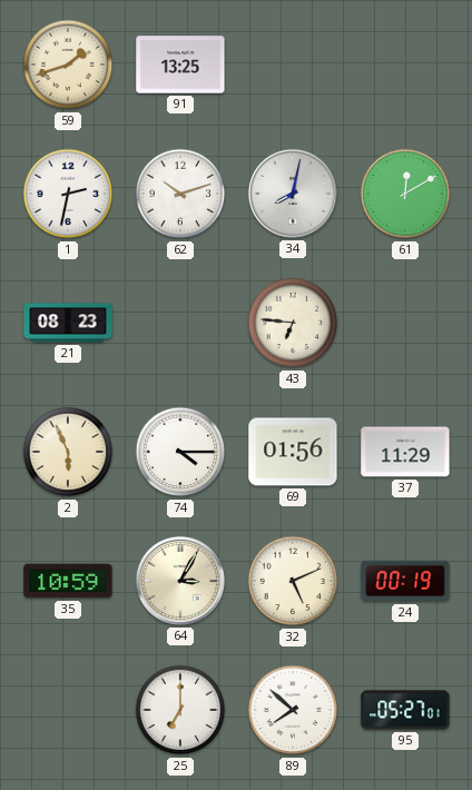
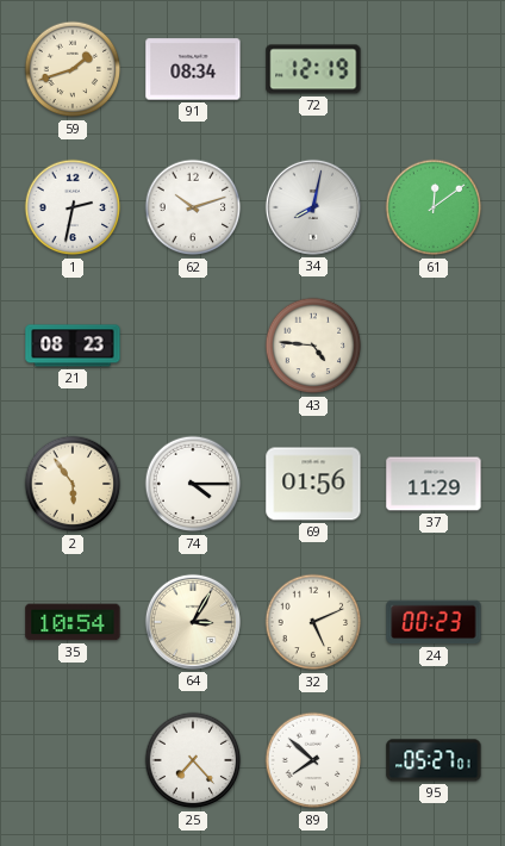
91: 13:25 -> 08:34 (193, 69)
72: none -> 12:19 (313, 69)
61: 12:10 -> 12:09 (434, 207)
43: 6:46 -> 4:46 (313, 346)
2: 5:56 -> 5:54 (73, 484)
35: 10:59 -> 10:54 (73, 622)
24: 00:19 -> 00:23 (434, 622)
25: 7:00 -> 7:23 (193, 760)
